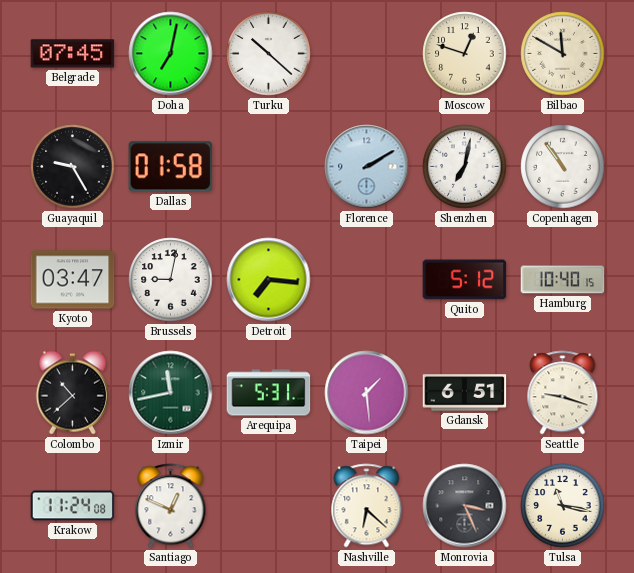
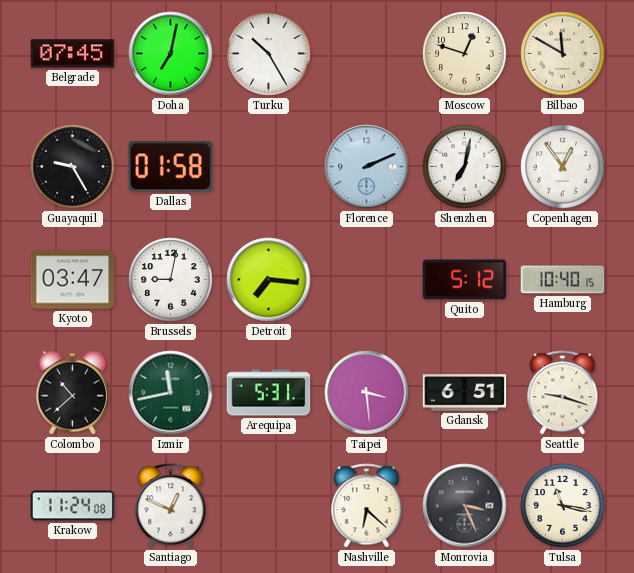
Turku: 10:22 -> 10:25 (269, 54)
Florence: 2:10 -> 2:11 (367, 167)
Copenhagen: 10:54 -> 12:54 (563, 167)
Taipei: 1:29 -> 3:29 (367, 393)
